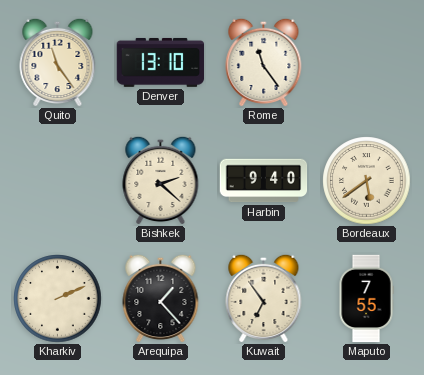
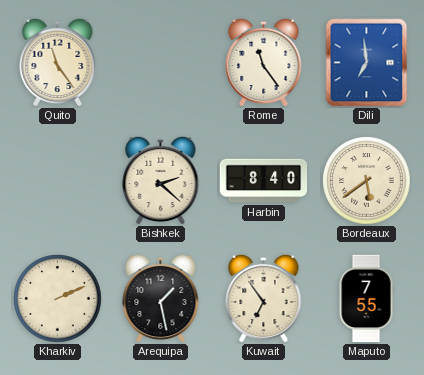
Denver: 13:10 -> none (161, 62)
Dili: none -> 6:59 (367, 63)
Harbin: 9:40 -> 8:40 (264, 181)
Arequipa: 1:23 -> 1:28 (161, 298)
